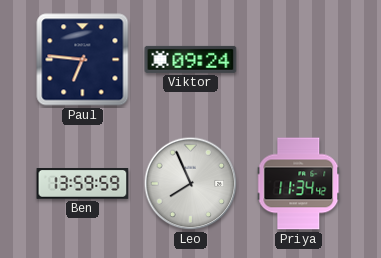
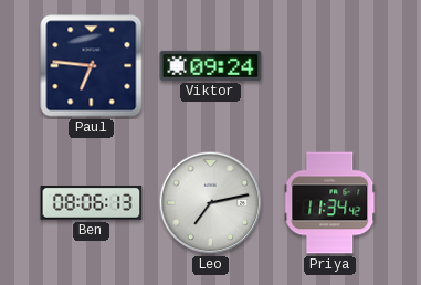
Ben: 13:59 -> 08:06 (92, 203)
Leo: 7:56 -> 7:13 (211, 203)
